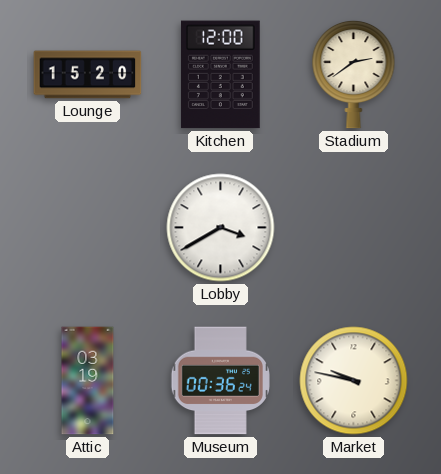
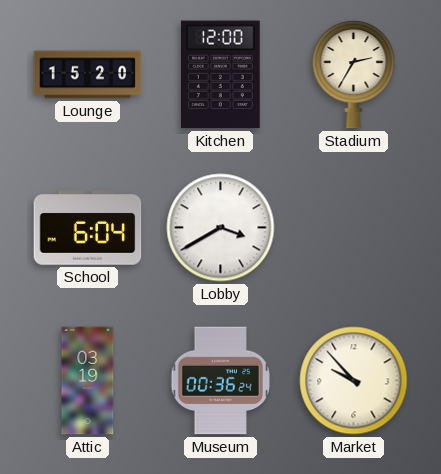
Stadium: 2:39 -> 2:35 (354, 74)
School: none -> 6:04 (88, 228)
Market: 9:47 -> 9:53 (354, 381)
